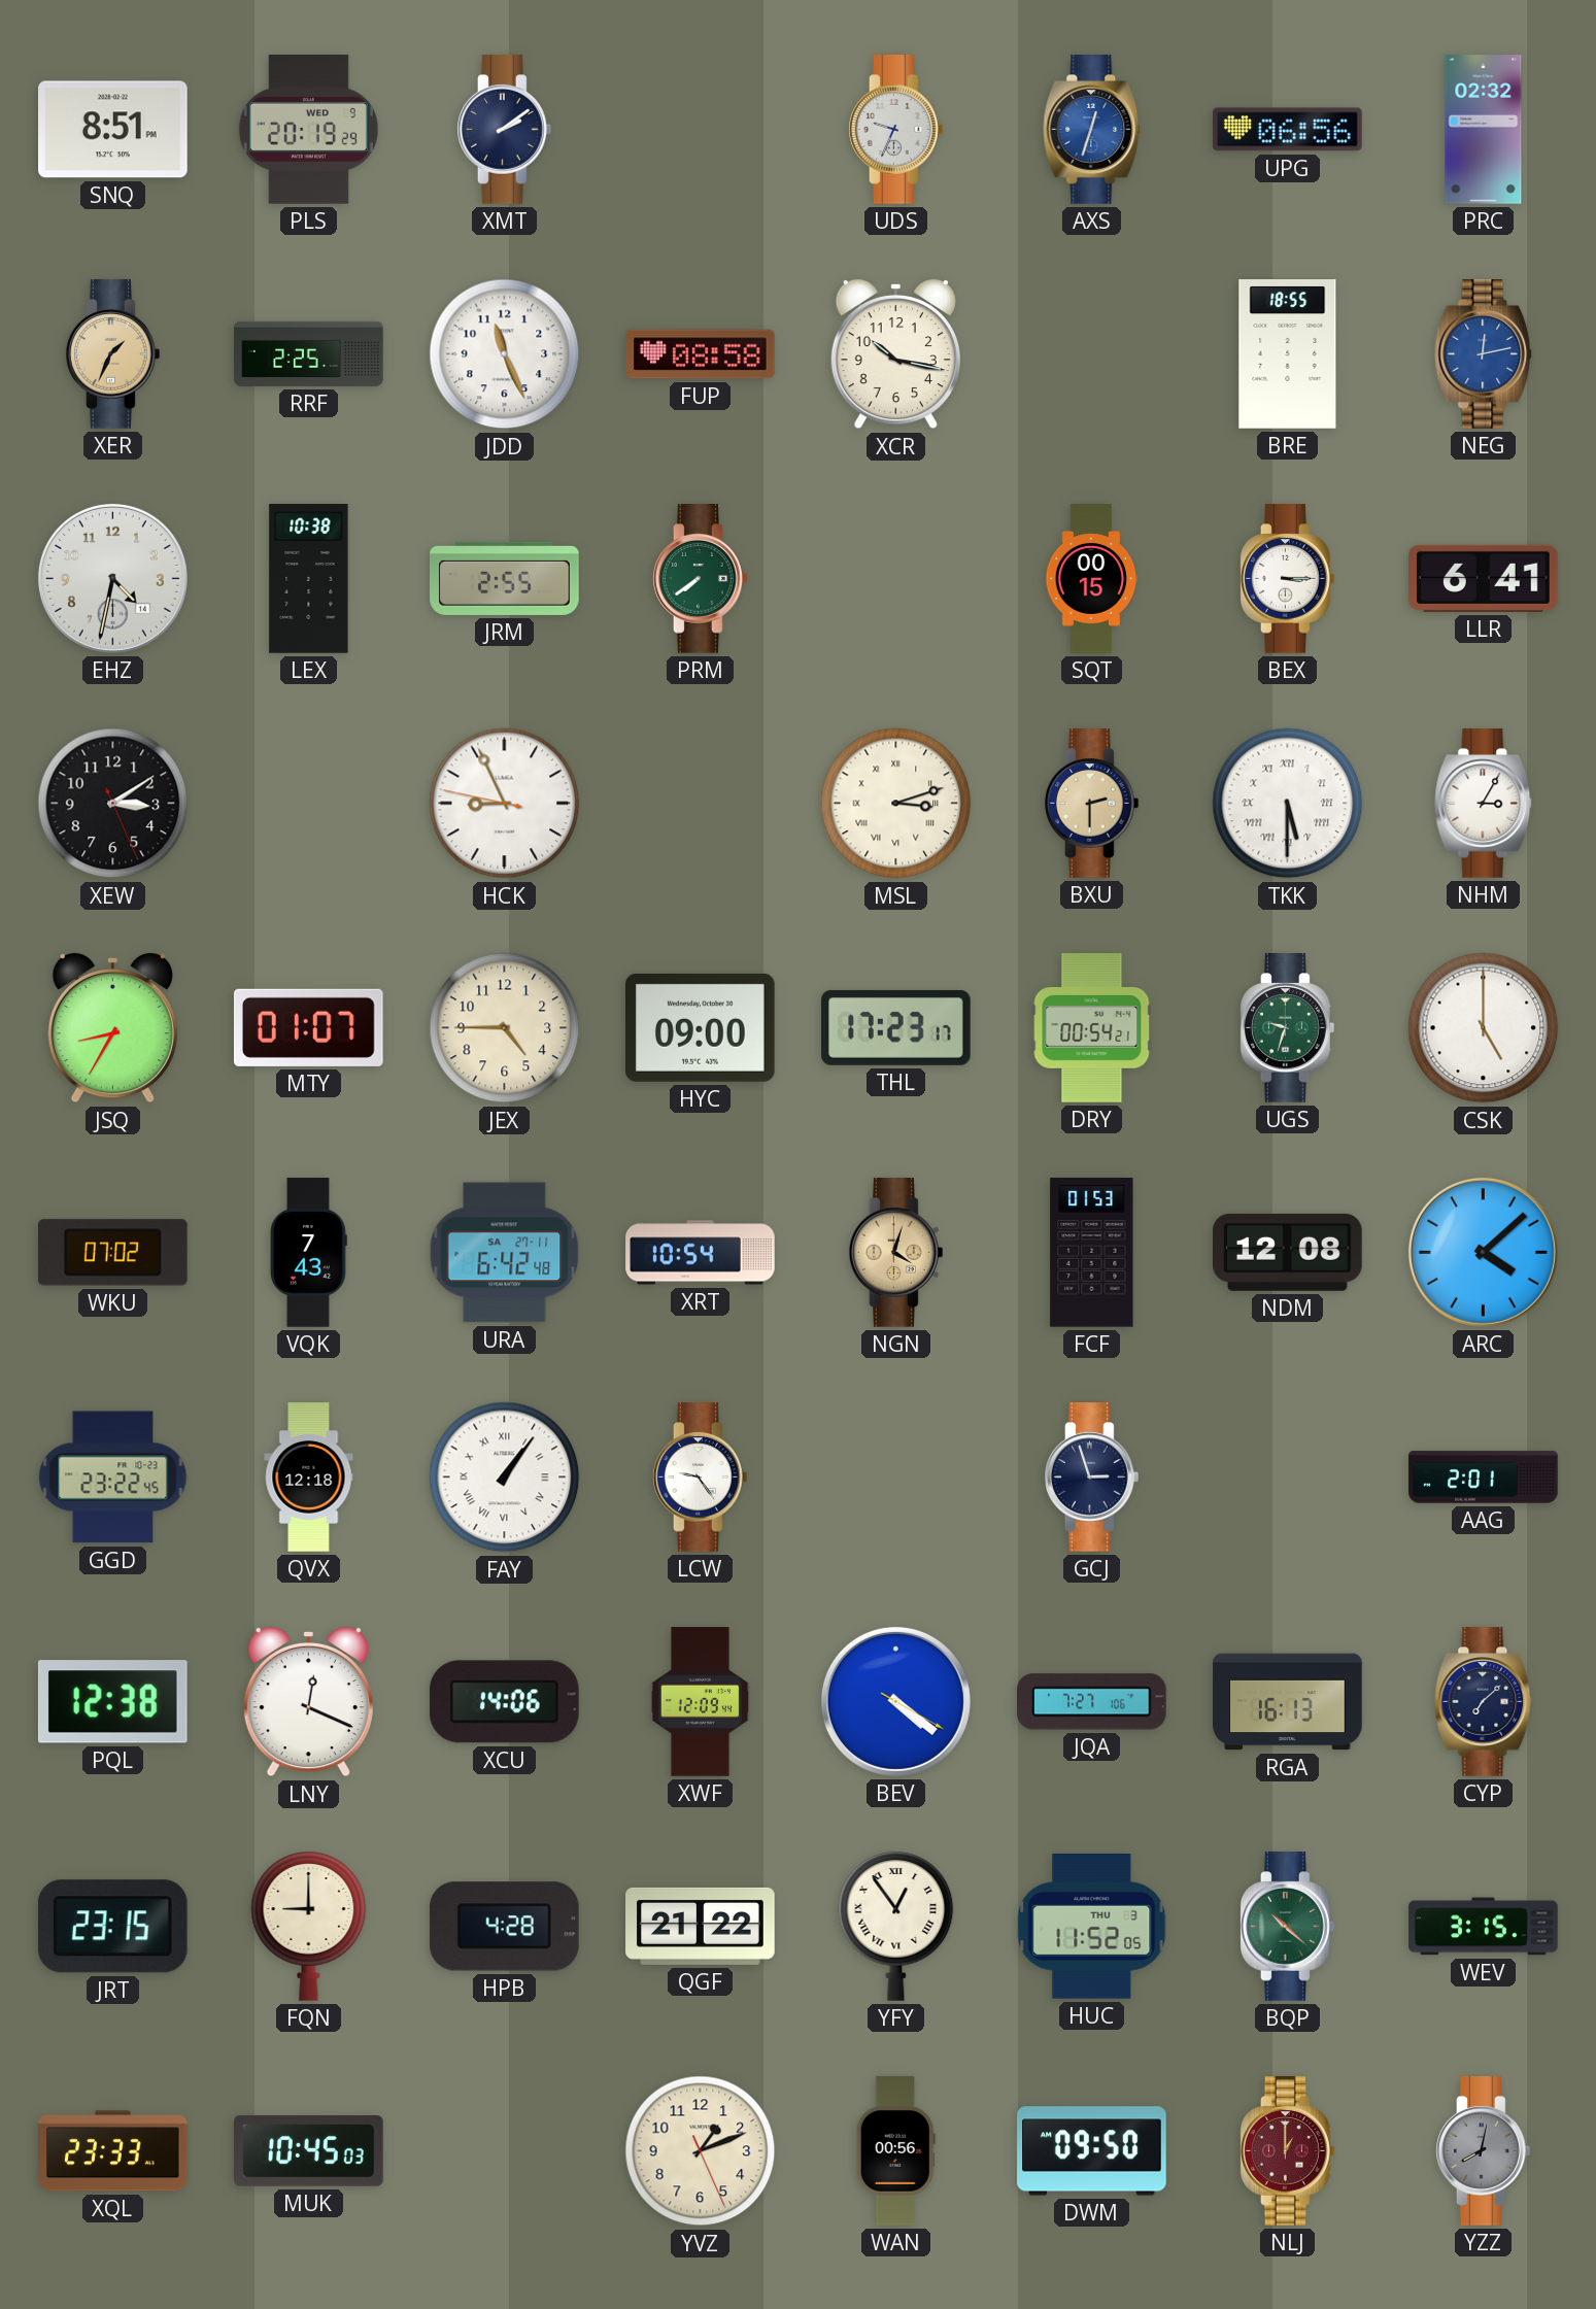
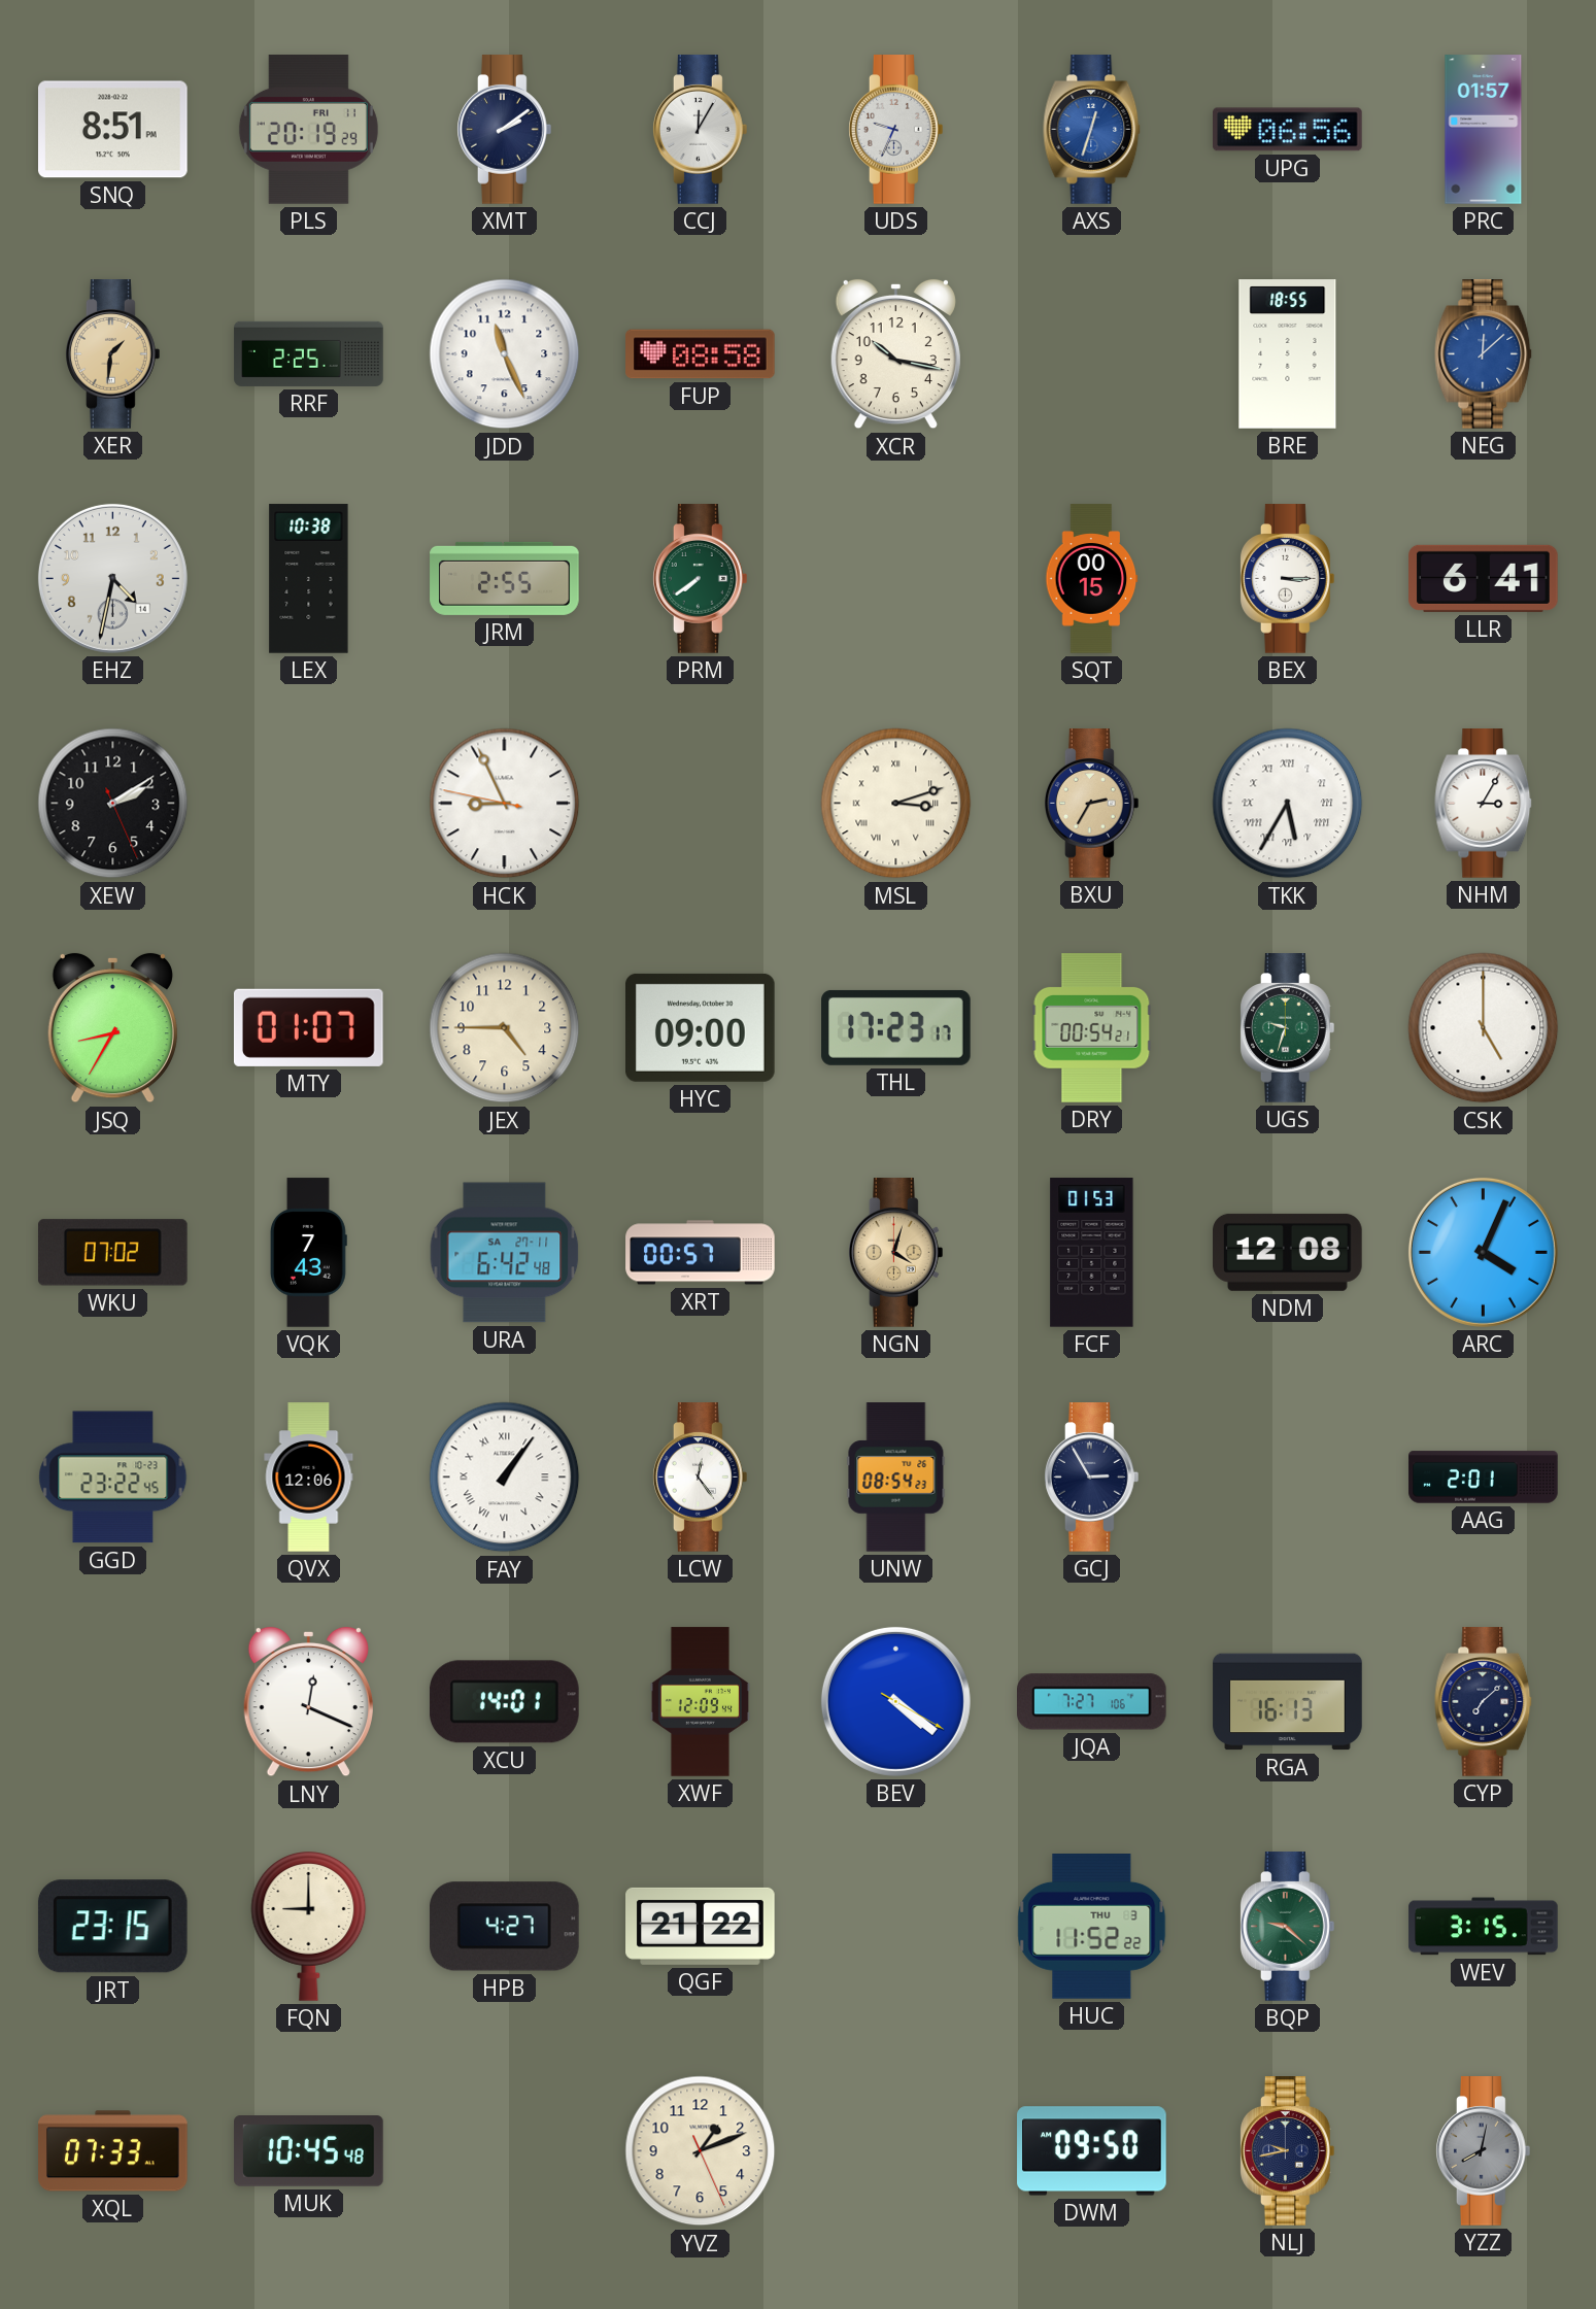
PLS date: WED 9 -> FRI 11 (308, 130)
CCJ: none -> 12:05 (701, 130)
PRC: 02:32 -> 01:57 (1484, 130)
XER: 1:34 -> 1:31 (113, 354)
NEG: 12:13 -> 12:08 (1484, 354)
XEW: 3:09 -> 2:09 (113, 804)
BXU: 2:30 -> 2:35 (1092, 804)
TKK: 5:30 -> 5:35 (1288, 804)
XRT: 10:54 -> 00:57 (701, 1253)
ARC: 4:08 -> 4:04 (1483, 1252)
QVX: 12:18 -> 12:06 (309, 1478)
LCW: 9:24 -> 12:24 (701, 1478)
UNW: none -> 08:54 (896, 1478)
GCJ: 2:57 -> 2:55 (1092, 1478)
PQL: 12:38 -> none (112, 1702)
XCU: 14:06 -> 14:01 (505, 1702)
HPB: 4:28 -> 4:27 (504, 1927)
YFY: 12:54 -> none (896, 1927)
HUC: 11:52:05 -> 11:52:22 (1092, 1927)
BQP: 10:22 -> 9:22 (1288, 1927)
XQL: 23:33 -> 07:33 (113, 2151)
MUK: 10:45:03 -> 10:45:48 (309, 2151)
WAN: 00:56 -> none (895, 2151)
NLJ: 1:00 -> 9:43 (1288, 2151)
NLJ dial: burgundy -> navy (1288, 2151)
